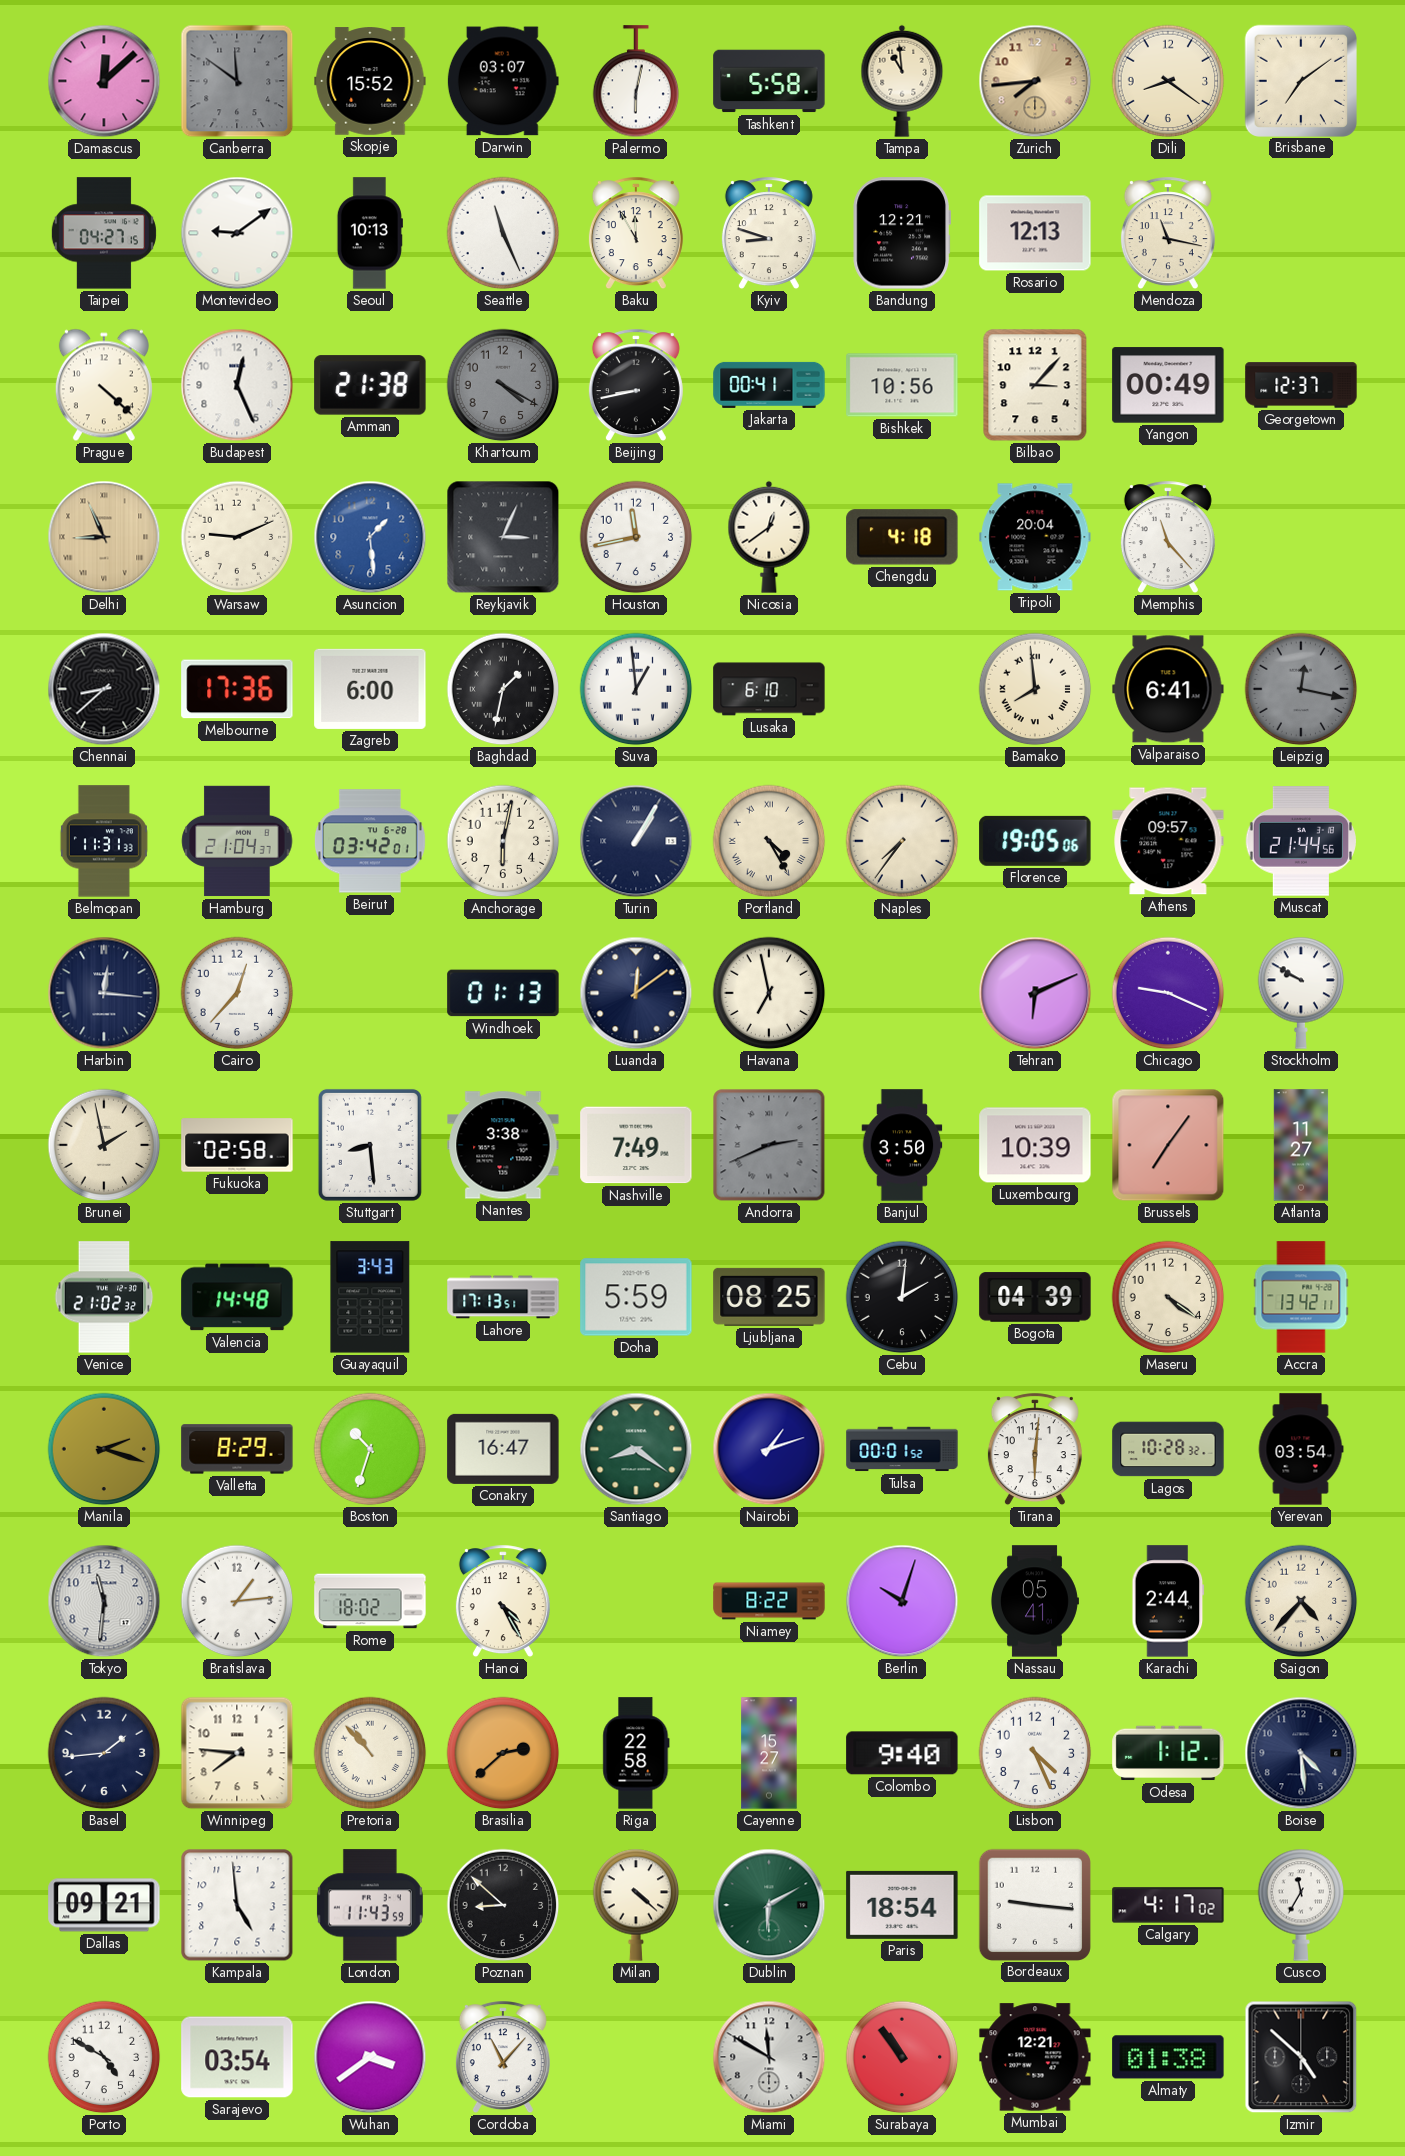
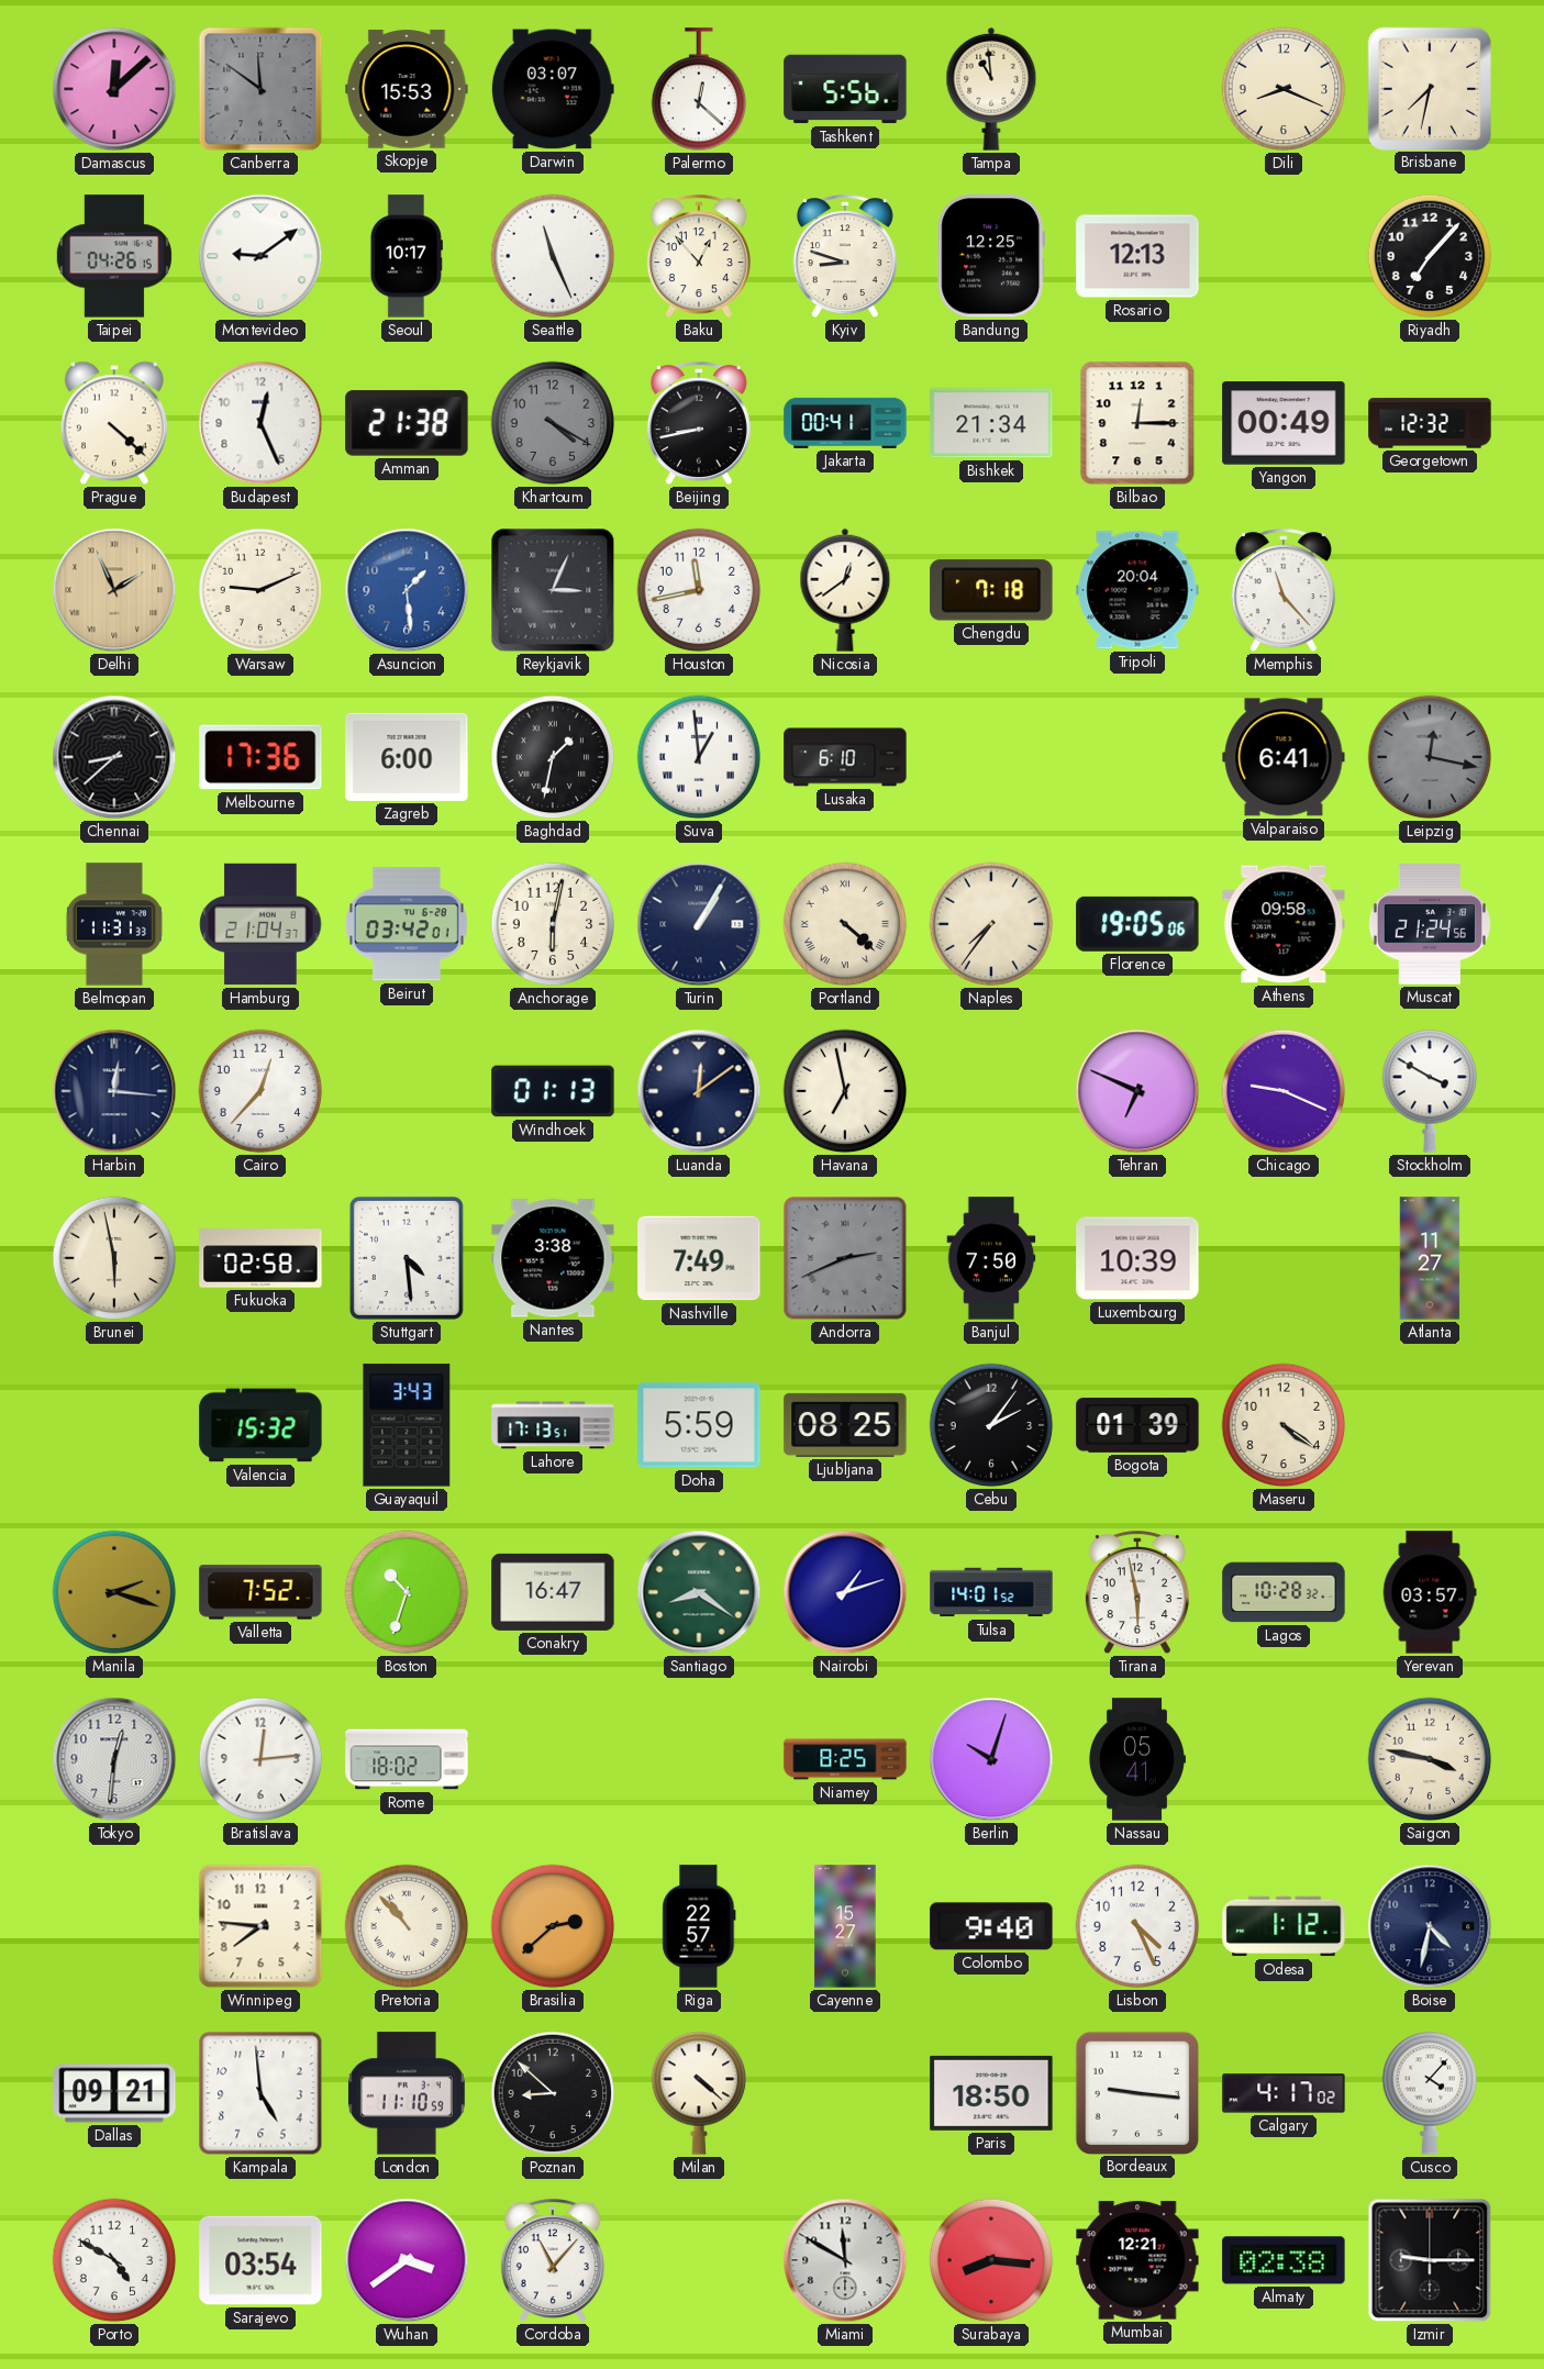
Skopje: 15:52 -> 15:53 (407, 89)
Palermo: 6:02 -> 12:22 (699, 90)
Tashkent: 5:58 -> 5:56 (845, 89)
Zurich: 7:44 -> none (1035, 81)
Dili: 8:21 -> 8:19 (1284, 89)
Brisbane: 7:09 -> 7:32 (1429, 88)
Taipei: 04:27 -> 04:26 (114, 256)
Seoul: 10:13 -> 10:17 (407, 256)
Baku: 11:55 -> 12:53 (699, 257)
Bandung: 12:21 -> 12:25 (990, 256)
Mendoza: 11:17 -> none (1168, 234)
Riyadh: none -> 7:07 (1430, 256)
Bishkek: 10:56 -> 21:34 (991, 423)
Bilbao: 3:07 -> 12:15 (1137, 423)
Georgetown: 12:37 -> 12:32 (1430, 423)
Delhi: 8:56 -> 1:56 (114, 590)
Chengdu: 4:18 -> 7:18 (991, 590)
Bamako: 7:59 -> none (1035, 689)
Portland: 4:25 -> 4:22 (845, 924)
Athens: 09:57 -> 09:58 (1284, 924)
Muscat: 21:44 -> 21:24 (1430, 924)
Tehran: 6:11 -> 6:49 (1137, 1091)
Stockholm: 9:50 -> 3:50 (1430, 1091)
Brunei: 1:58 -> 5:58 (114, 1258)
Stuttgart: 8:29 -> 4:29 (407, 1258)
Banjul: 3:50 -> 7:50 (991, 1258)
Brussels: 7:06 -> none (1168, 1145)
Venice: 21:02 -> none (104, 1297)
Valencia: 14:48 -> 15:32 (260, 1425)
Cebu: 2:01 -> 2:06 (991, 1425)
Bogota: 04:39 -> 01:39 (1137, 1425)
Accra: 13:42 -> none (1301, 1297)
Valletta: 8:29 -> 7:52 (260, 1592)
Tulsa: 00:01 -> 14:01 (991, 1592)
Tirana: 6:01 -> 5:58 (1137, 1593)
Yerevan: 03:54 -> 03:57 (1430, 1592)
Tokyo: 11:31 -> 12:31 (114, 1759)
Bratislava: 1:14 -> 12:14 (260, 1759)
Hanoi: 4:25 -> none (503, 1602)
Niamey: 8:22 -> 8:25 (845, 1759)
Karachi: 2:44 -> none (1168, 1601)
Saigon: 4:37 -> 3:47 (1430, 1759)
Basel: 1:44 -> none (104, 1753)
Riga: 22:58 -> 22:57 (699, 1926)
Boise: 4:29 -> 4:32 (1430, 1926)
London: 11:43 -> 11:10 (407, 2093)
Dublin: 6:10 -> none (769, 1905)
Paris: 18:54 -> 18:50 (991, 2093)
Cusco: 11:35 -> 4:07 (1430, 2093)
Surabaya: 10:54 -> 8:16 (991, 2260)
Almaty: 01:38 -> 02:38 (1284, 2260)
Izmir: 4:52 -> 9:15 (1430, 2260)
